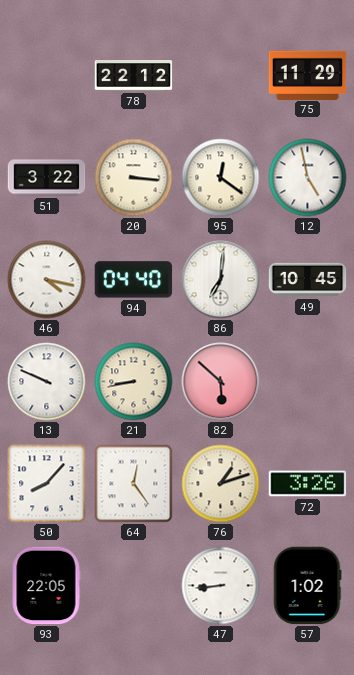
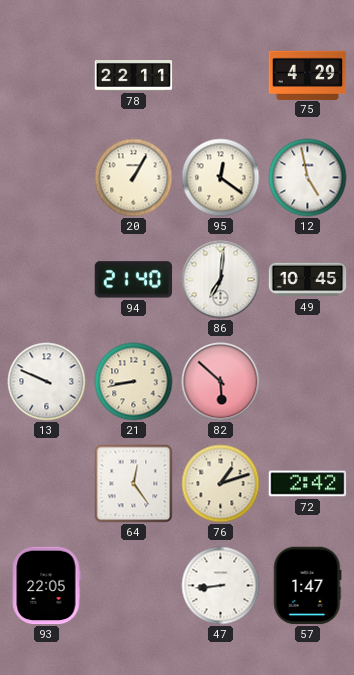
78: 22:12 -> 22:11 (134, 76)
75: 11:29 -> 4:29 (308, 75)
51: 3:22 -> none (47, 178)
20: 3:16 -> 1:05 (134, 178)
46: 4:17 -> none (47, 280)
94: 04:40 -> 21:40 (134, 280)
50: 8:07 -> none (47, 484)
72: 3:26 -> 2:42 (308, 484)
57: 1:02 -> 1:47 (308, 586)
